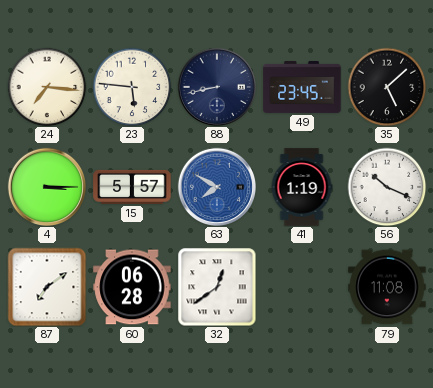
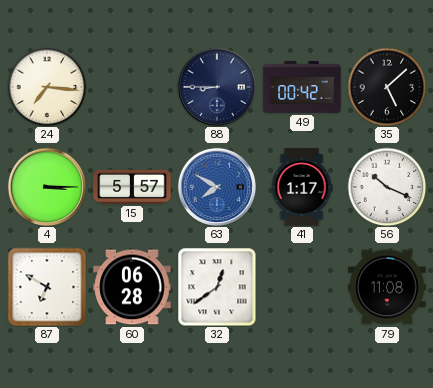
23: 5:46 -> none (132, 87)
88: 8:43 -> 8:45 (216, 86)
49: 23:45 -> 00:42 (302, 88)
41: 1:19 -> 1:17 (302, 187)
87: 7:09 -> 6:50 (47, 287)
